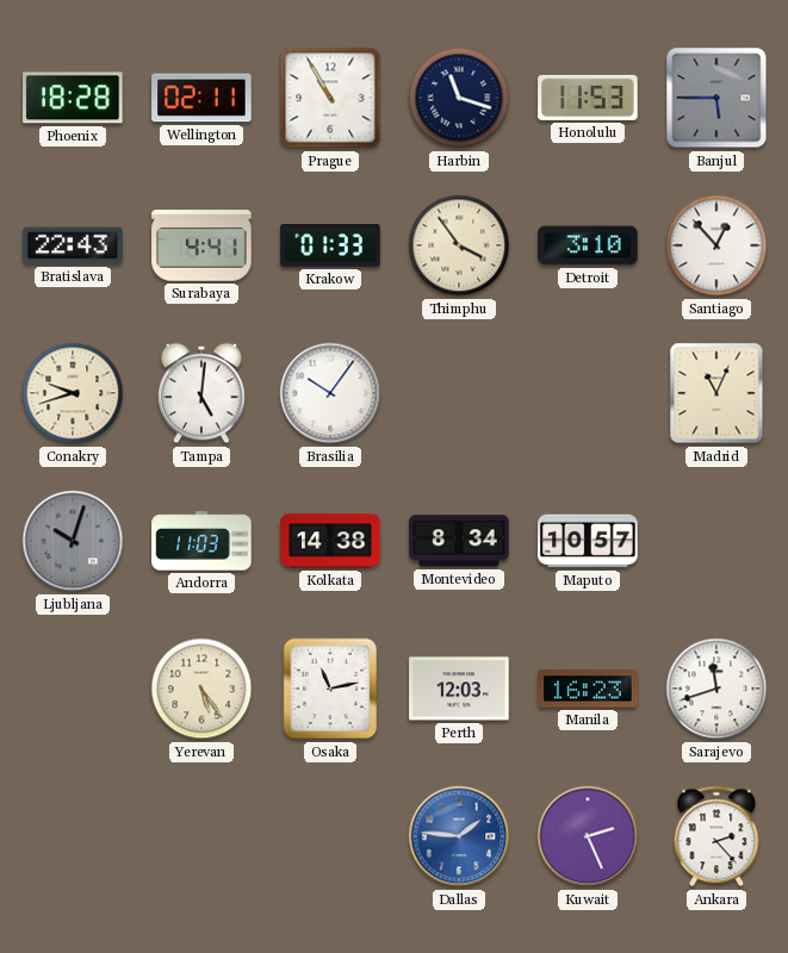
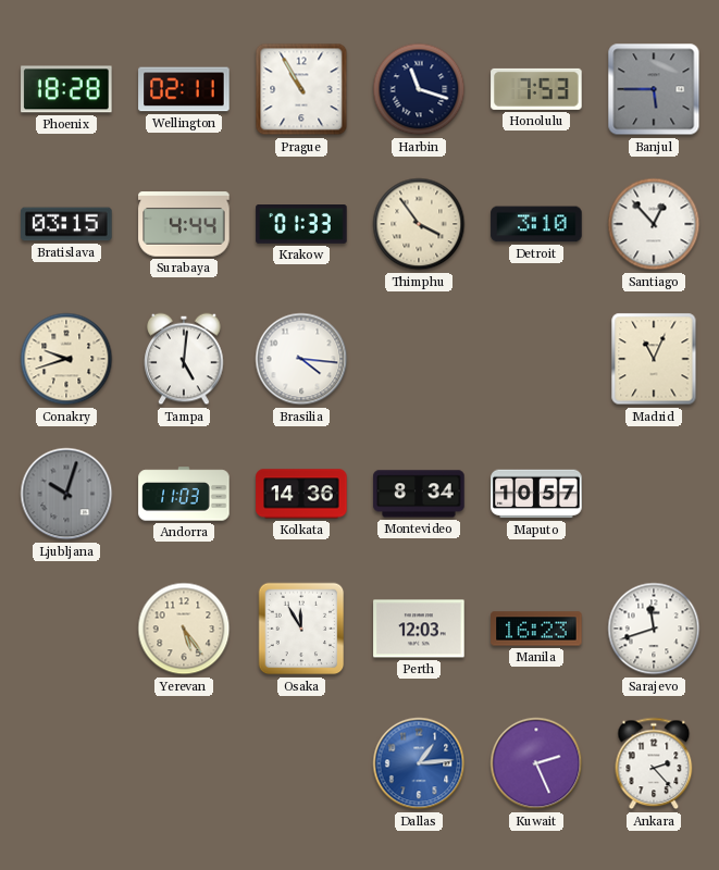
Honolulu: 11:53 -> 7:53 (536, 89)
Bratislava: 22:43 -> 03:15 (66, 224)
Surabaya: 4:41 -> 4:44 (184, 224)
Brasilia: 10:06 -> 4:16 (301, 359)
Kolkata: 14:38 -> 14:36 (301, 494)
Osaka: 11:13 -> 11:55 (301, 629)
Dallas: 1:46 -> 1:14 (419, 763)
